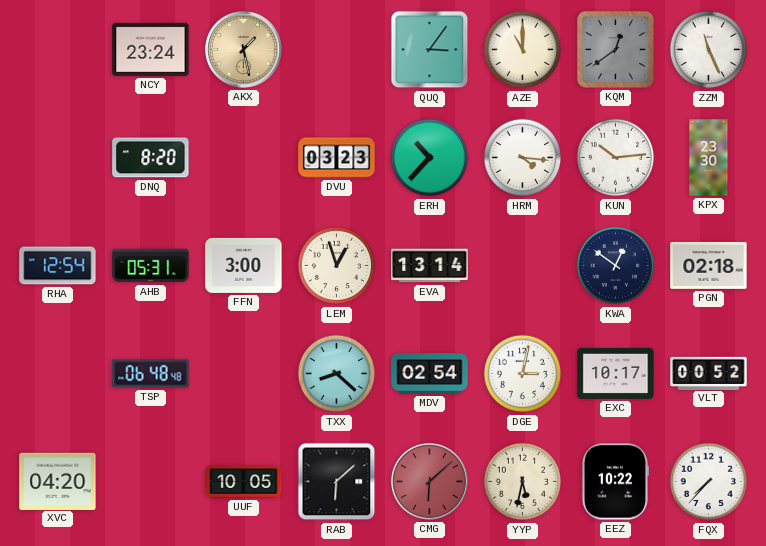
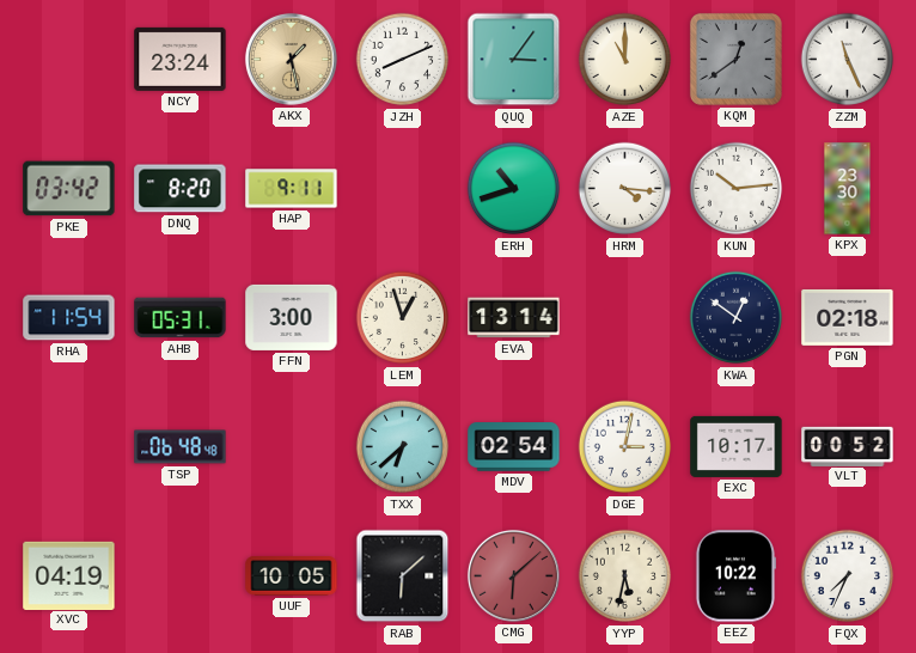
JZH: none -> 8:11 (403, 60)
PKE: none -> 03:42 (69, 189)
HAP: none -> 9:11 (292, 189)
DVU: 03:23 -> none (337, 158)
ERH: 10:37 -> 10:42 (514, 189)
RHA: 12:54 -> 11:54 (69, 318)
TXX: 8:22 -> 6:38 (403, 447)
XVC: 04:20 -> 04:19 (69, 575)
FQX: 7:37 -> 7:34 (848, 576)
